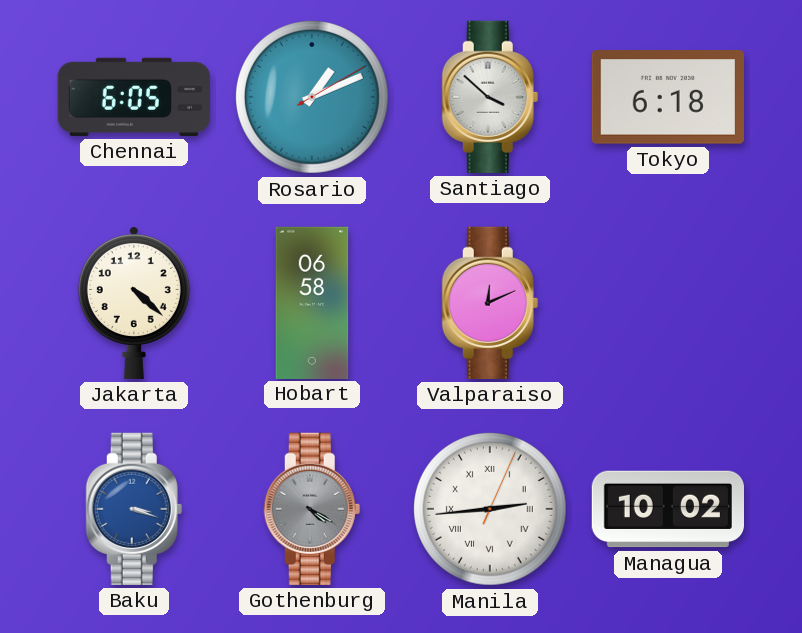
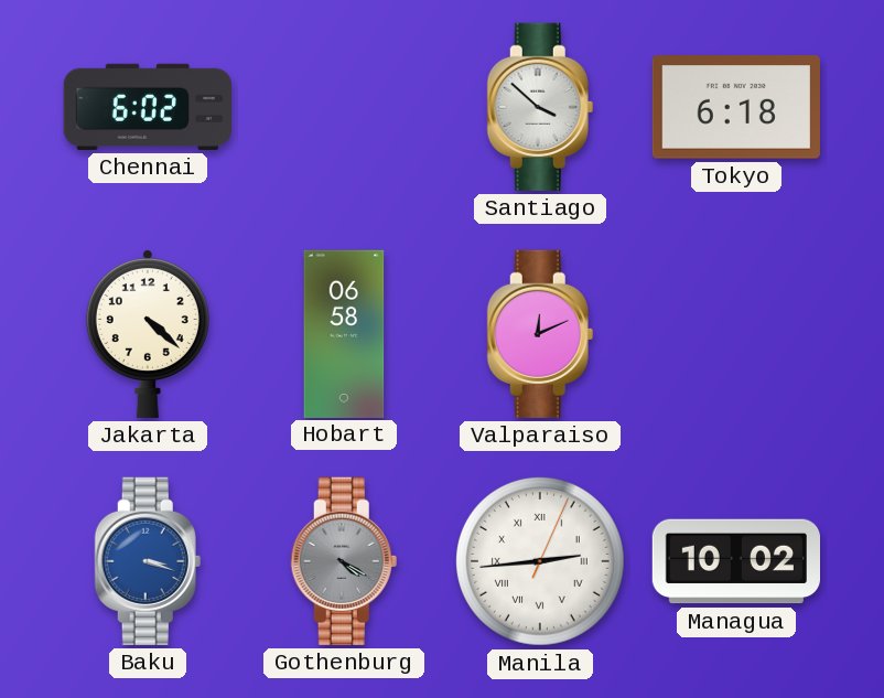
Chennai: 6:05 -> 6:02 (148, 107)
Rosario: 1:11 -> none (312, 97)
